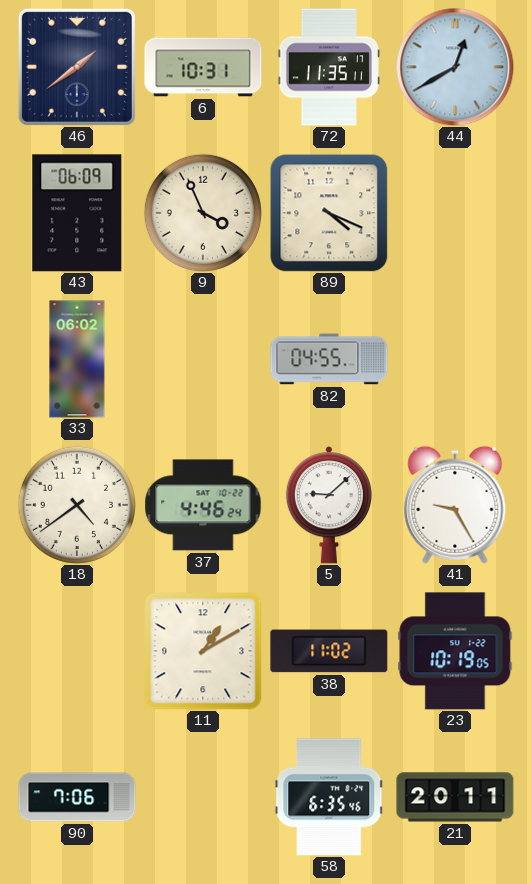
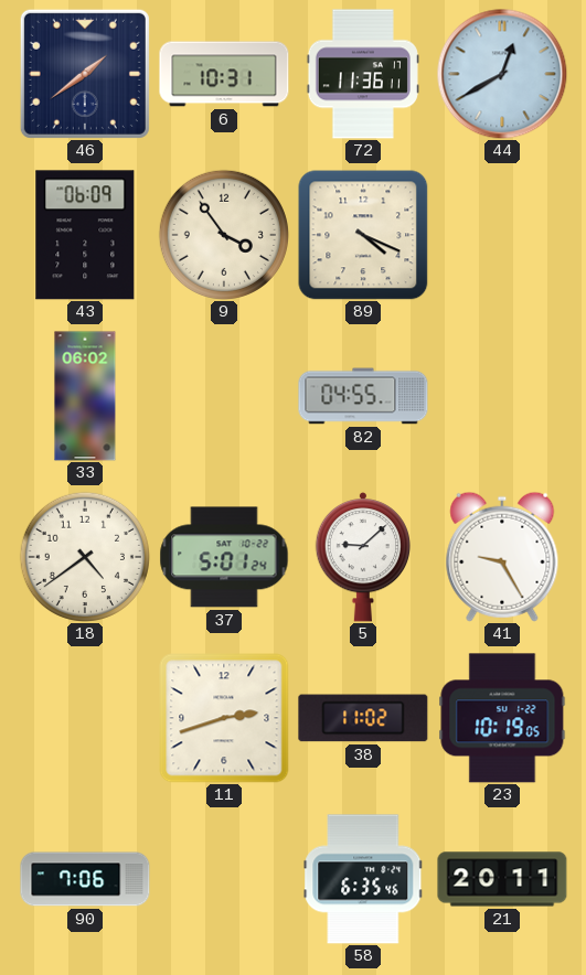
72: 11:35 -> 11:36 (363, 74)
9: 3:56 -> 3:54 (224, 235)
37: 4:46 -> 5:01 (224, 557)
11: 1:10 -> 2:42 (224, 718)
